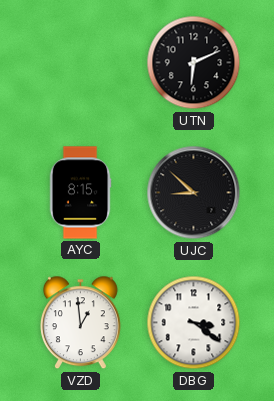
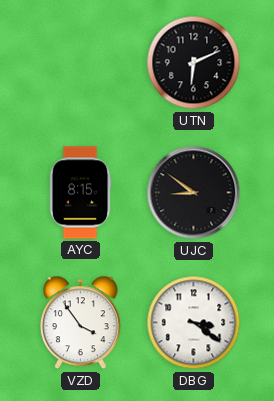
UJC: 8:52 -> 8:51 (194, 193)
VZD: 12:59 -> 3:54 (80, 323)
